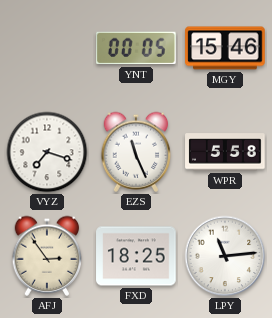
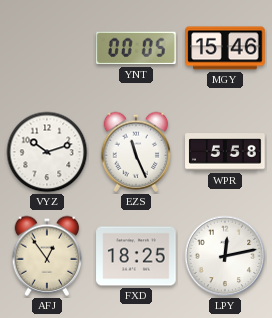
VYZ: 7:18 -> 10:12 (47, 152)
AFJ: 2:54 -> 12:54 (47, 256)
LPY: 11:14 -> 12:13 (225, 256)
